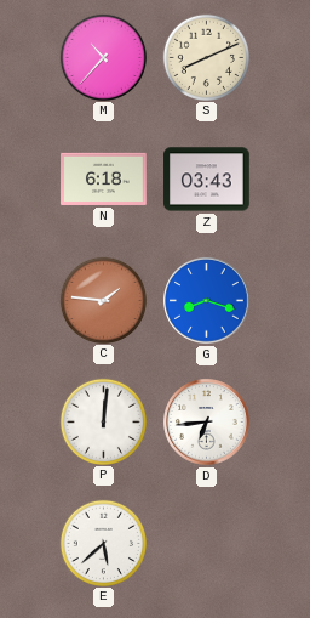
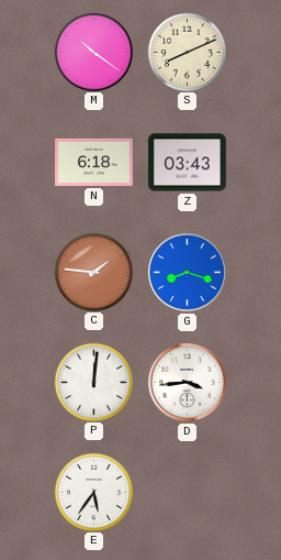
M: 10:37 -> 10:21 (93, 52)
D: 6:44 -> 3:44 (188, 383)
E: 5:38 -> 5:36 (93, 492)
